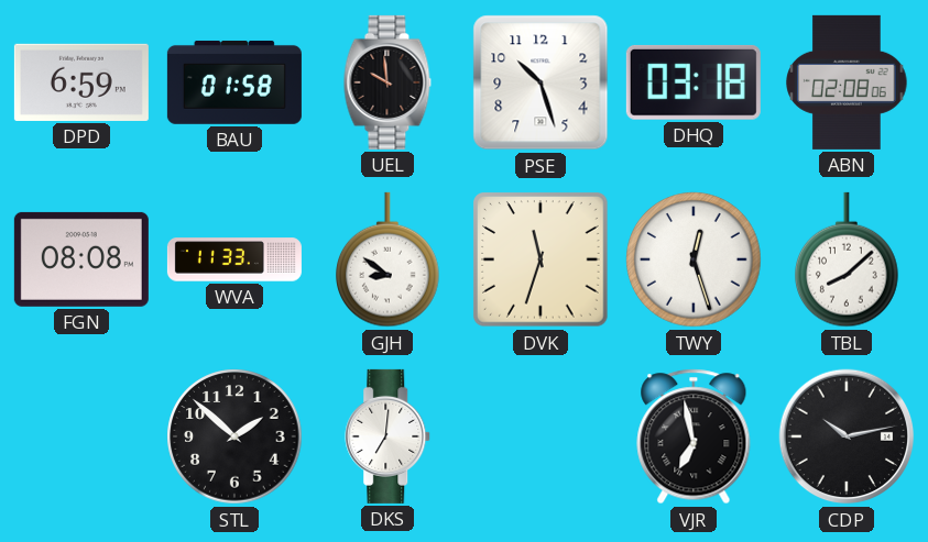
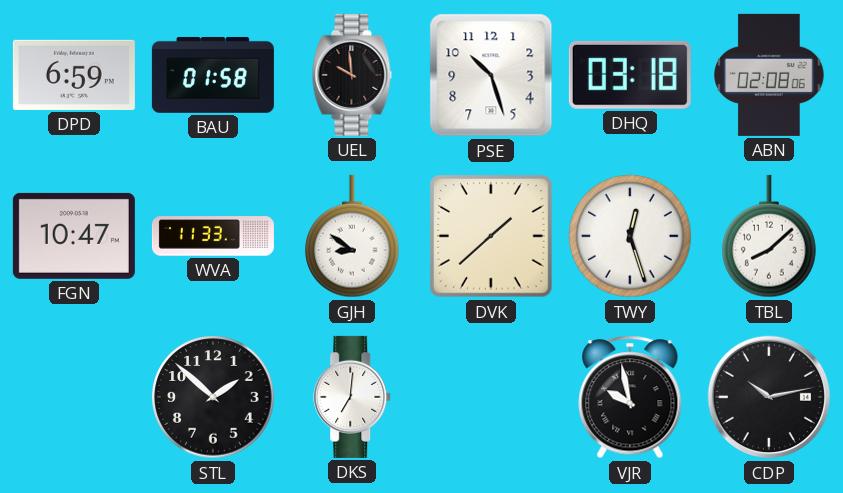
FGN: 08:08 -> 10:47 (74, 236)
DVK: 11:33 -> 1:38 (491, 236)
VJR: 6:58 -> 9:58 (630, 397)
